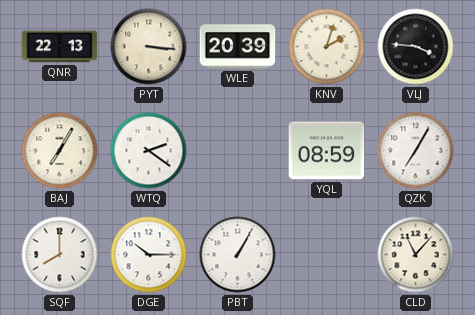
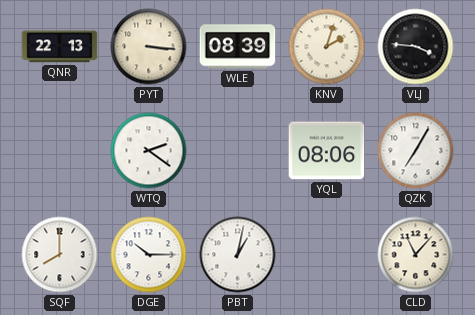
WLE: 20:39 -> 08:39 (238, 47)
BAJ: 7:05 -> none (60, 151)
YQL: 08:59 -> 08:06 (327, 151)
PBT: 1:05 -> 1:02 (238, 255)
